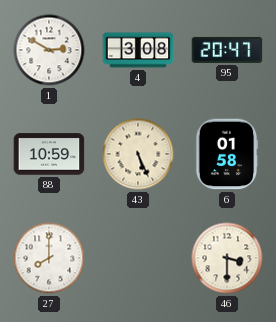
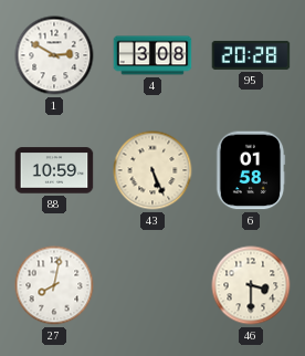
95: 20:47 -> 20:28 (251, 55)
27: 8:00 -> 8:02 (54, 285)
